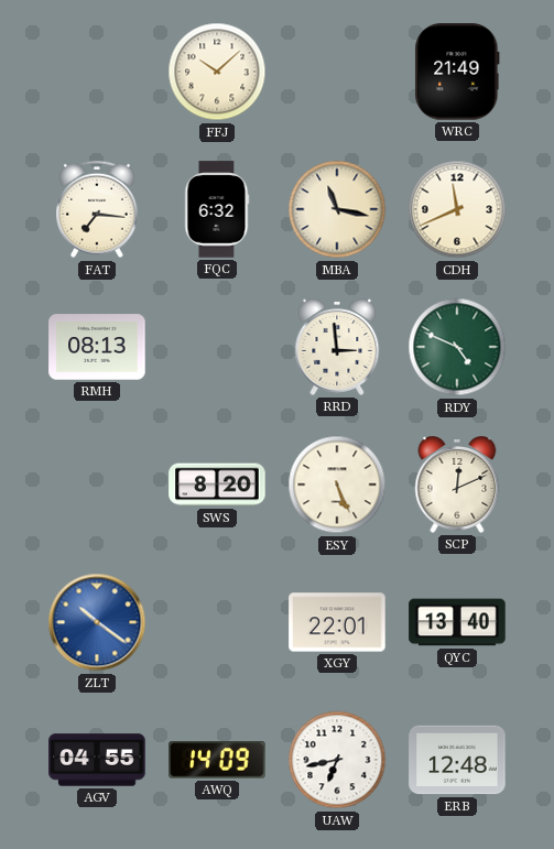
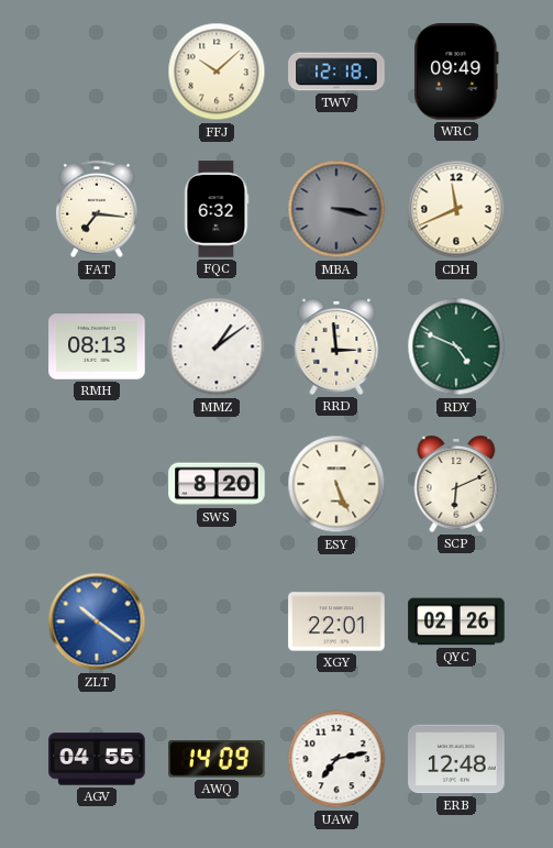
TWV: none -> 12:18 (336, 71)
WRC: 21:49 -> 09:49 (456, 71)
MBA: 11:17 -> 3:17 (336, 209)
MBA dial: cream -> grey (336, 209)
MMZ: none -> 1:09 (217, 346)
SCP: 12:11 -> 6:11 (456, 485)
QYC: 13:40 -> 02:26 (456, 621)
UAW: 6:43 -> 7:13 (336, 759)
